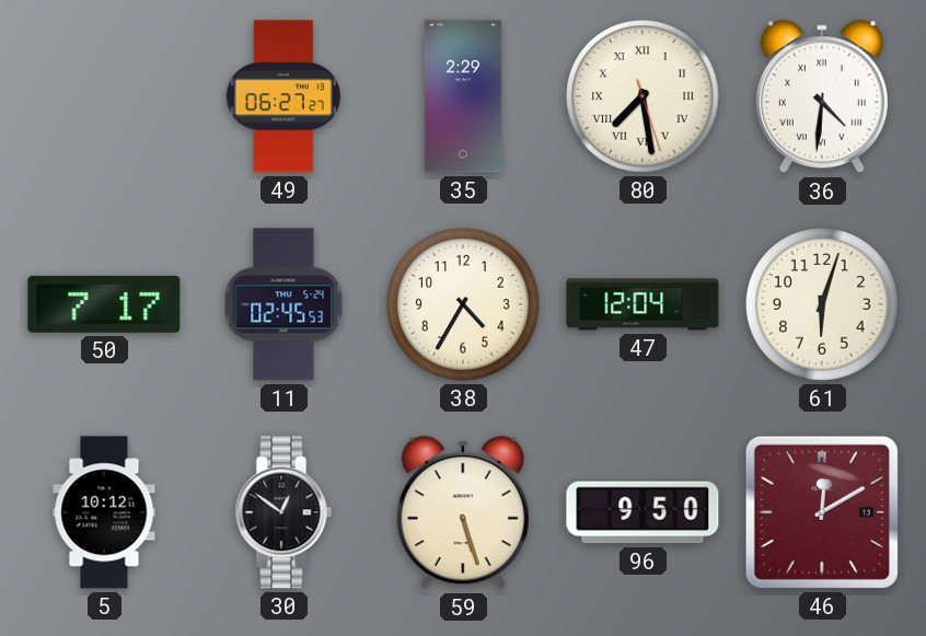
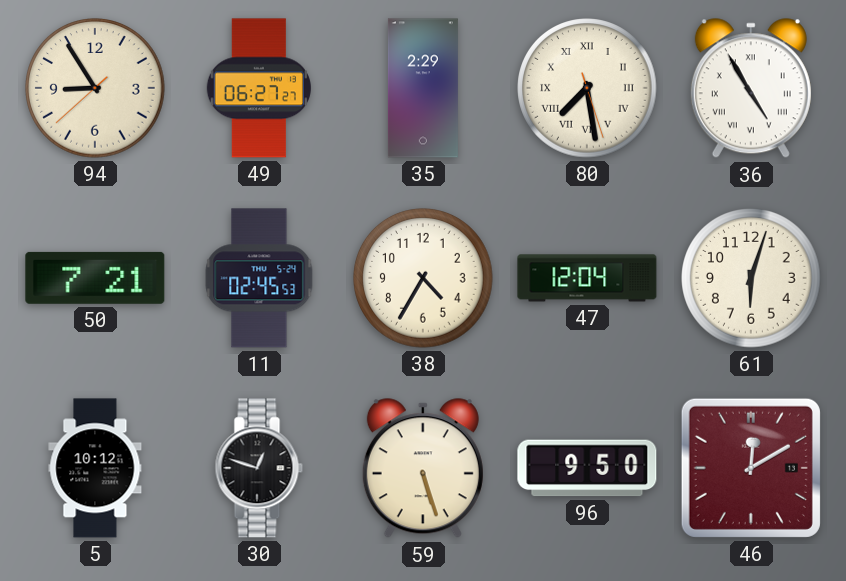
94: none -> 8:54 (95, 88)
36: 4:31 -> 4:55 (751, 89)
50: 7:17 -> 7:21 (95, 278)
30: 12:51 -> 12:48 (259, 468)
